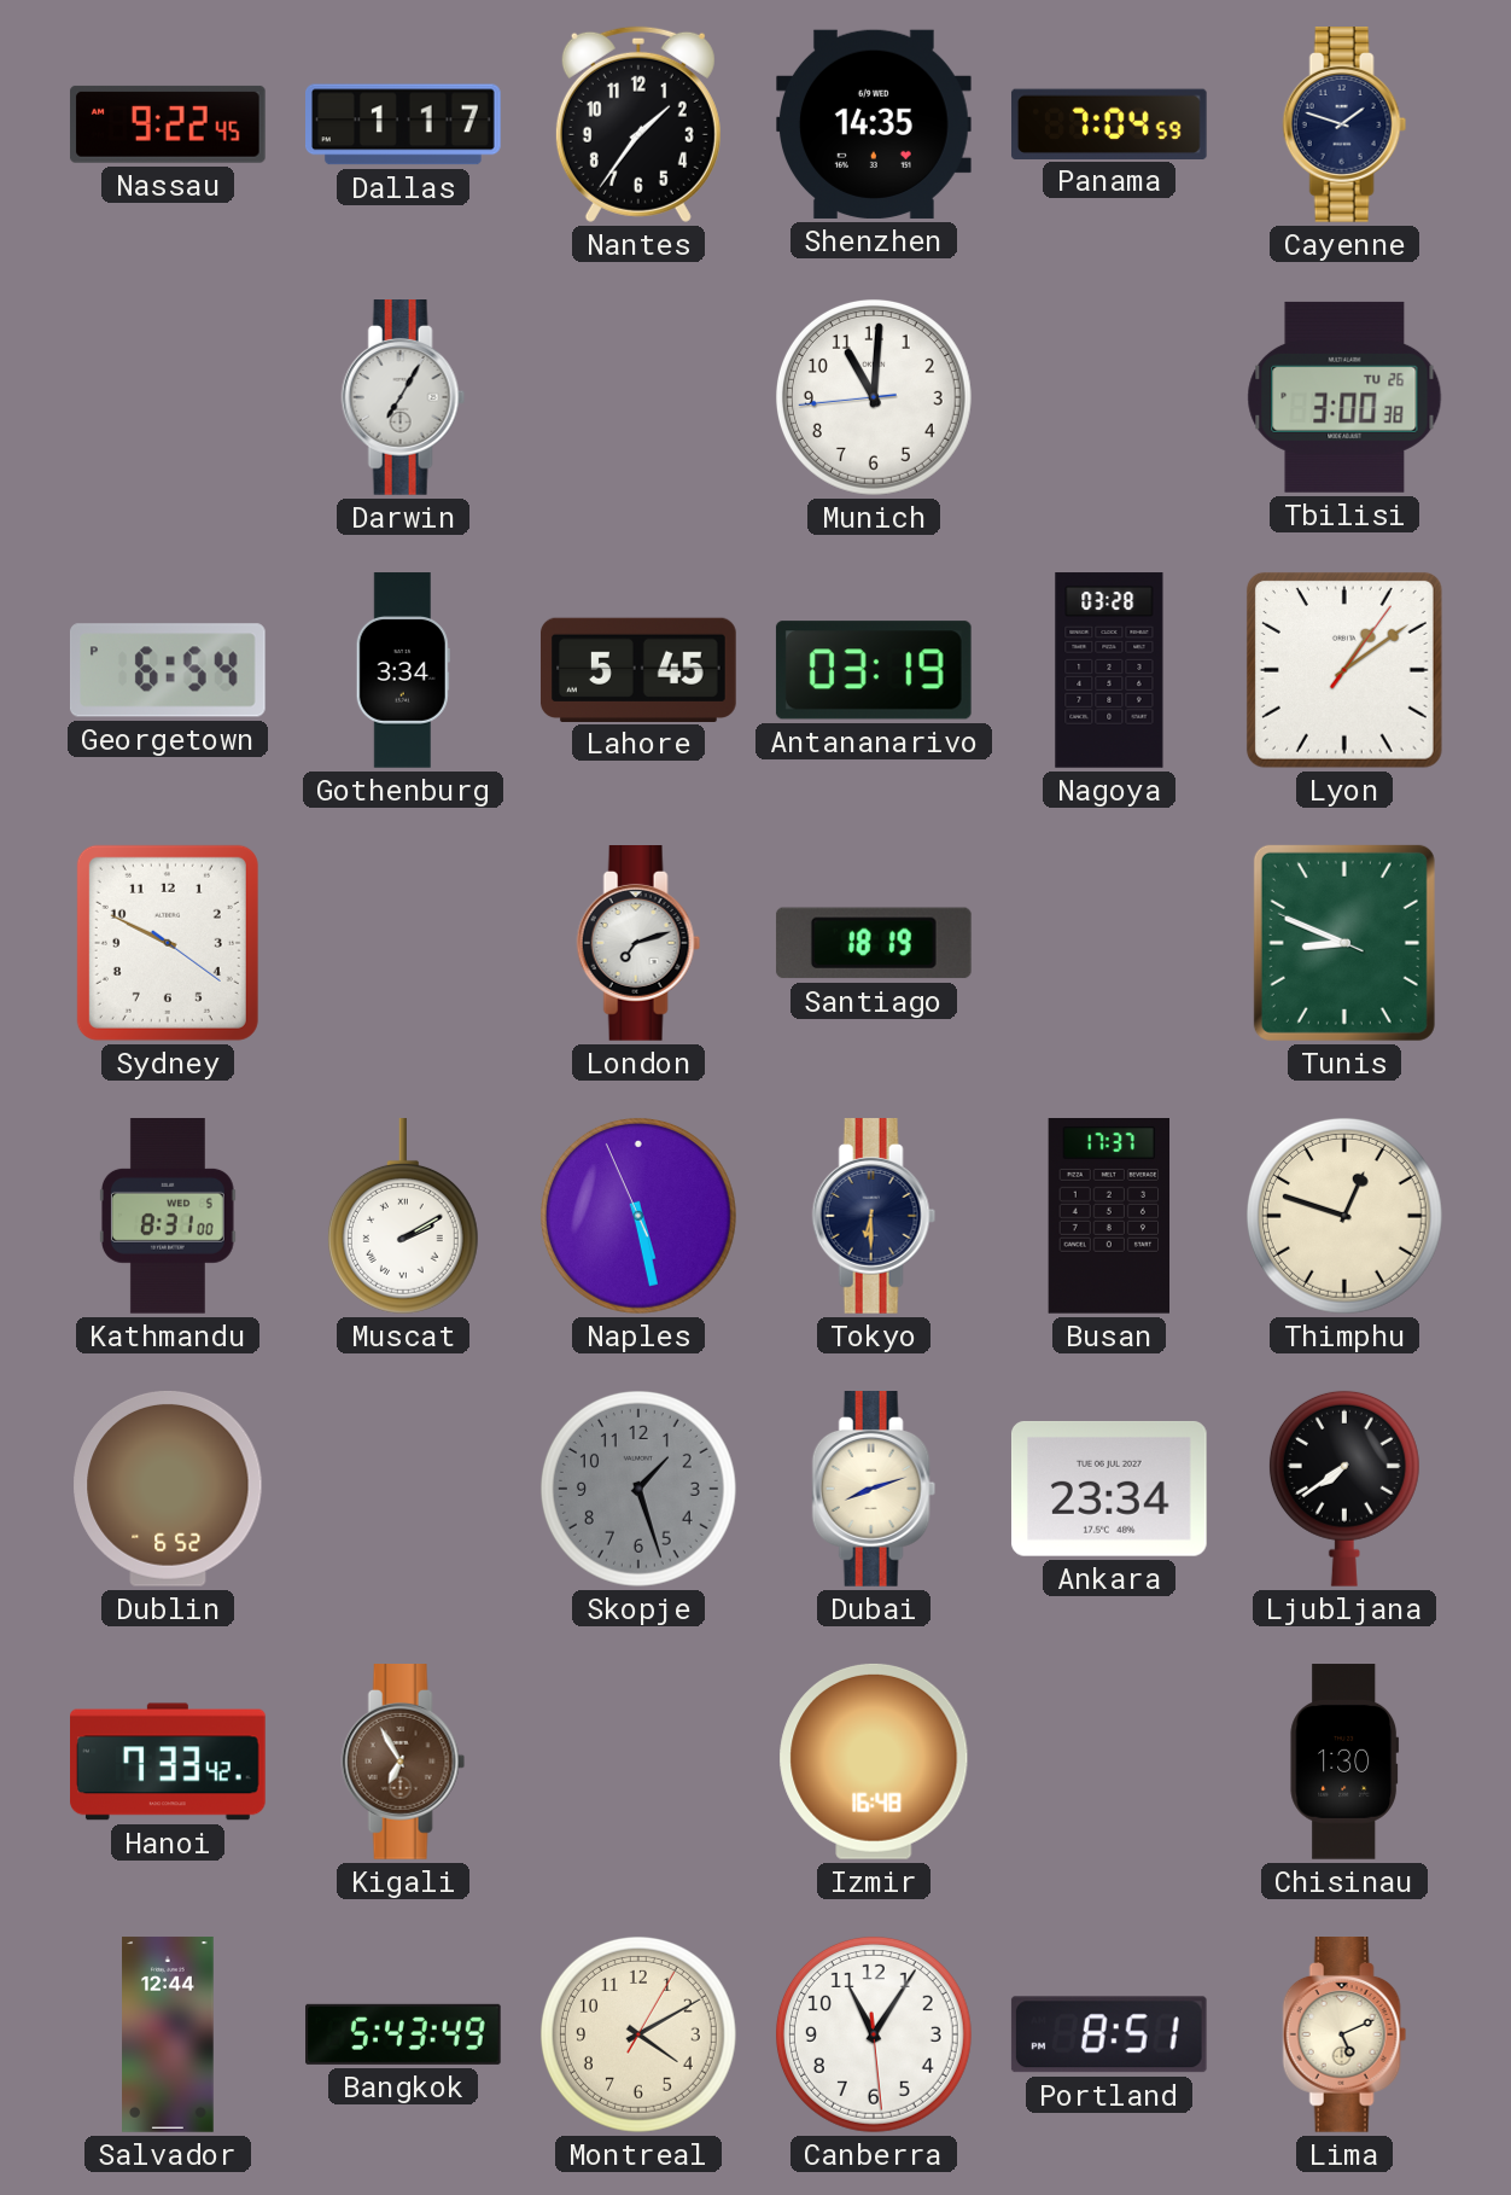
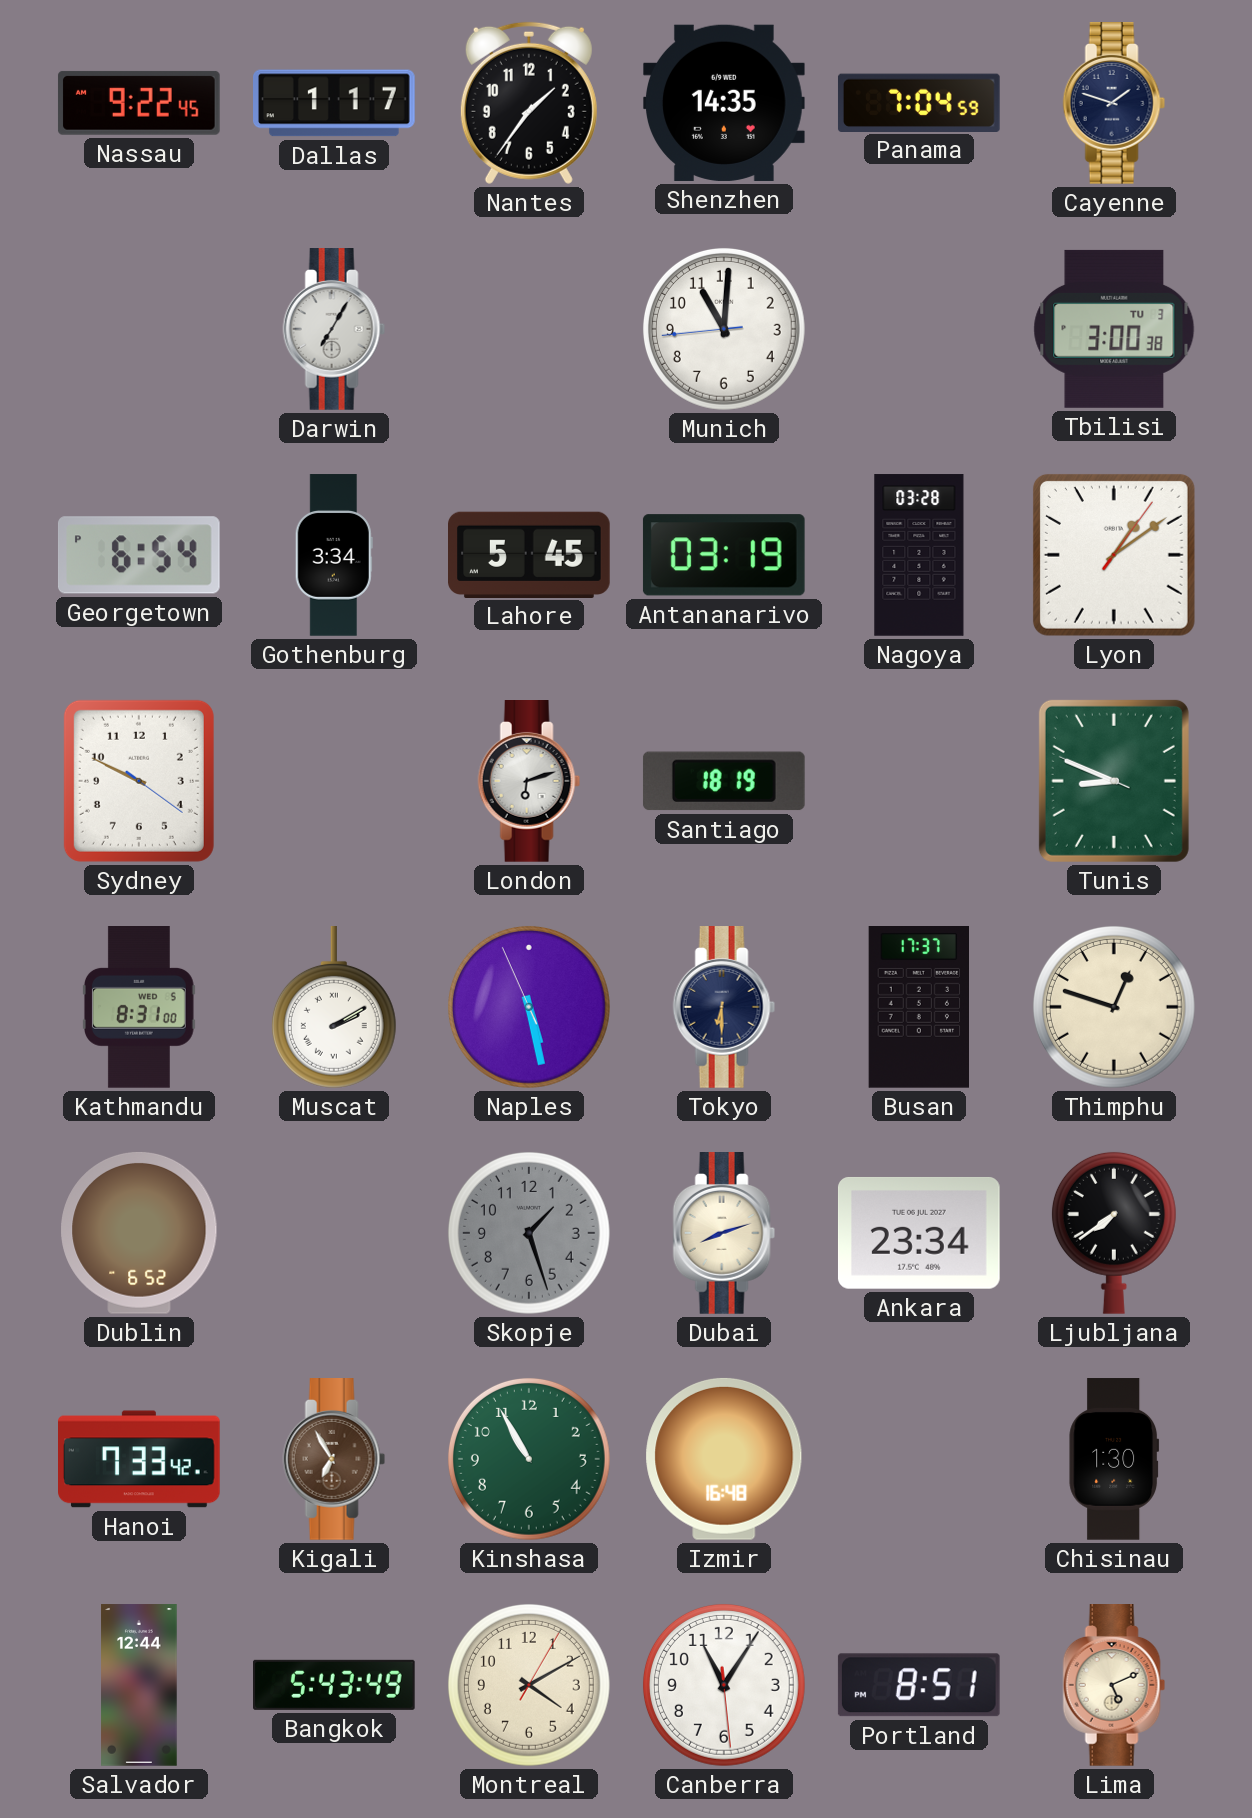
Tbilisi date: TU 26 -> TU 3 (1114, 329)
London: 7:12 -> 6:12 (529, 782)
Kinshasa: none -> 10:55 (529, 1459)
